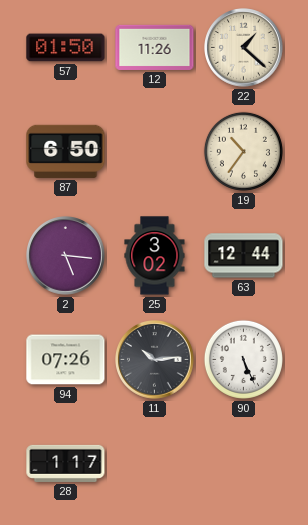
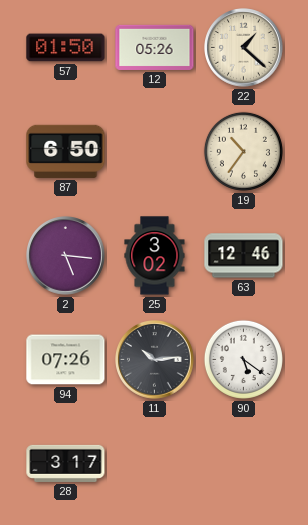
12: 11:26 -> 05:26 (155, 47)
63: 12:44 -> 12:46 (244, 256)
90: 5:26 -> 5:21 (243, 359)
28: 1:17 -> 3:17 (66, 463)
